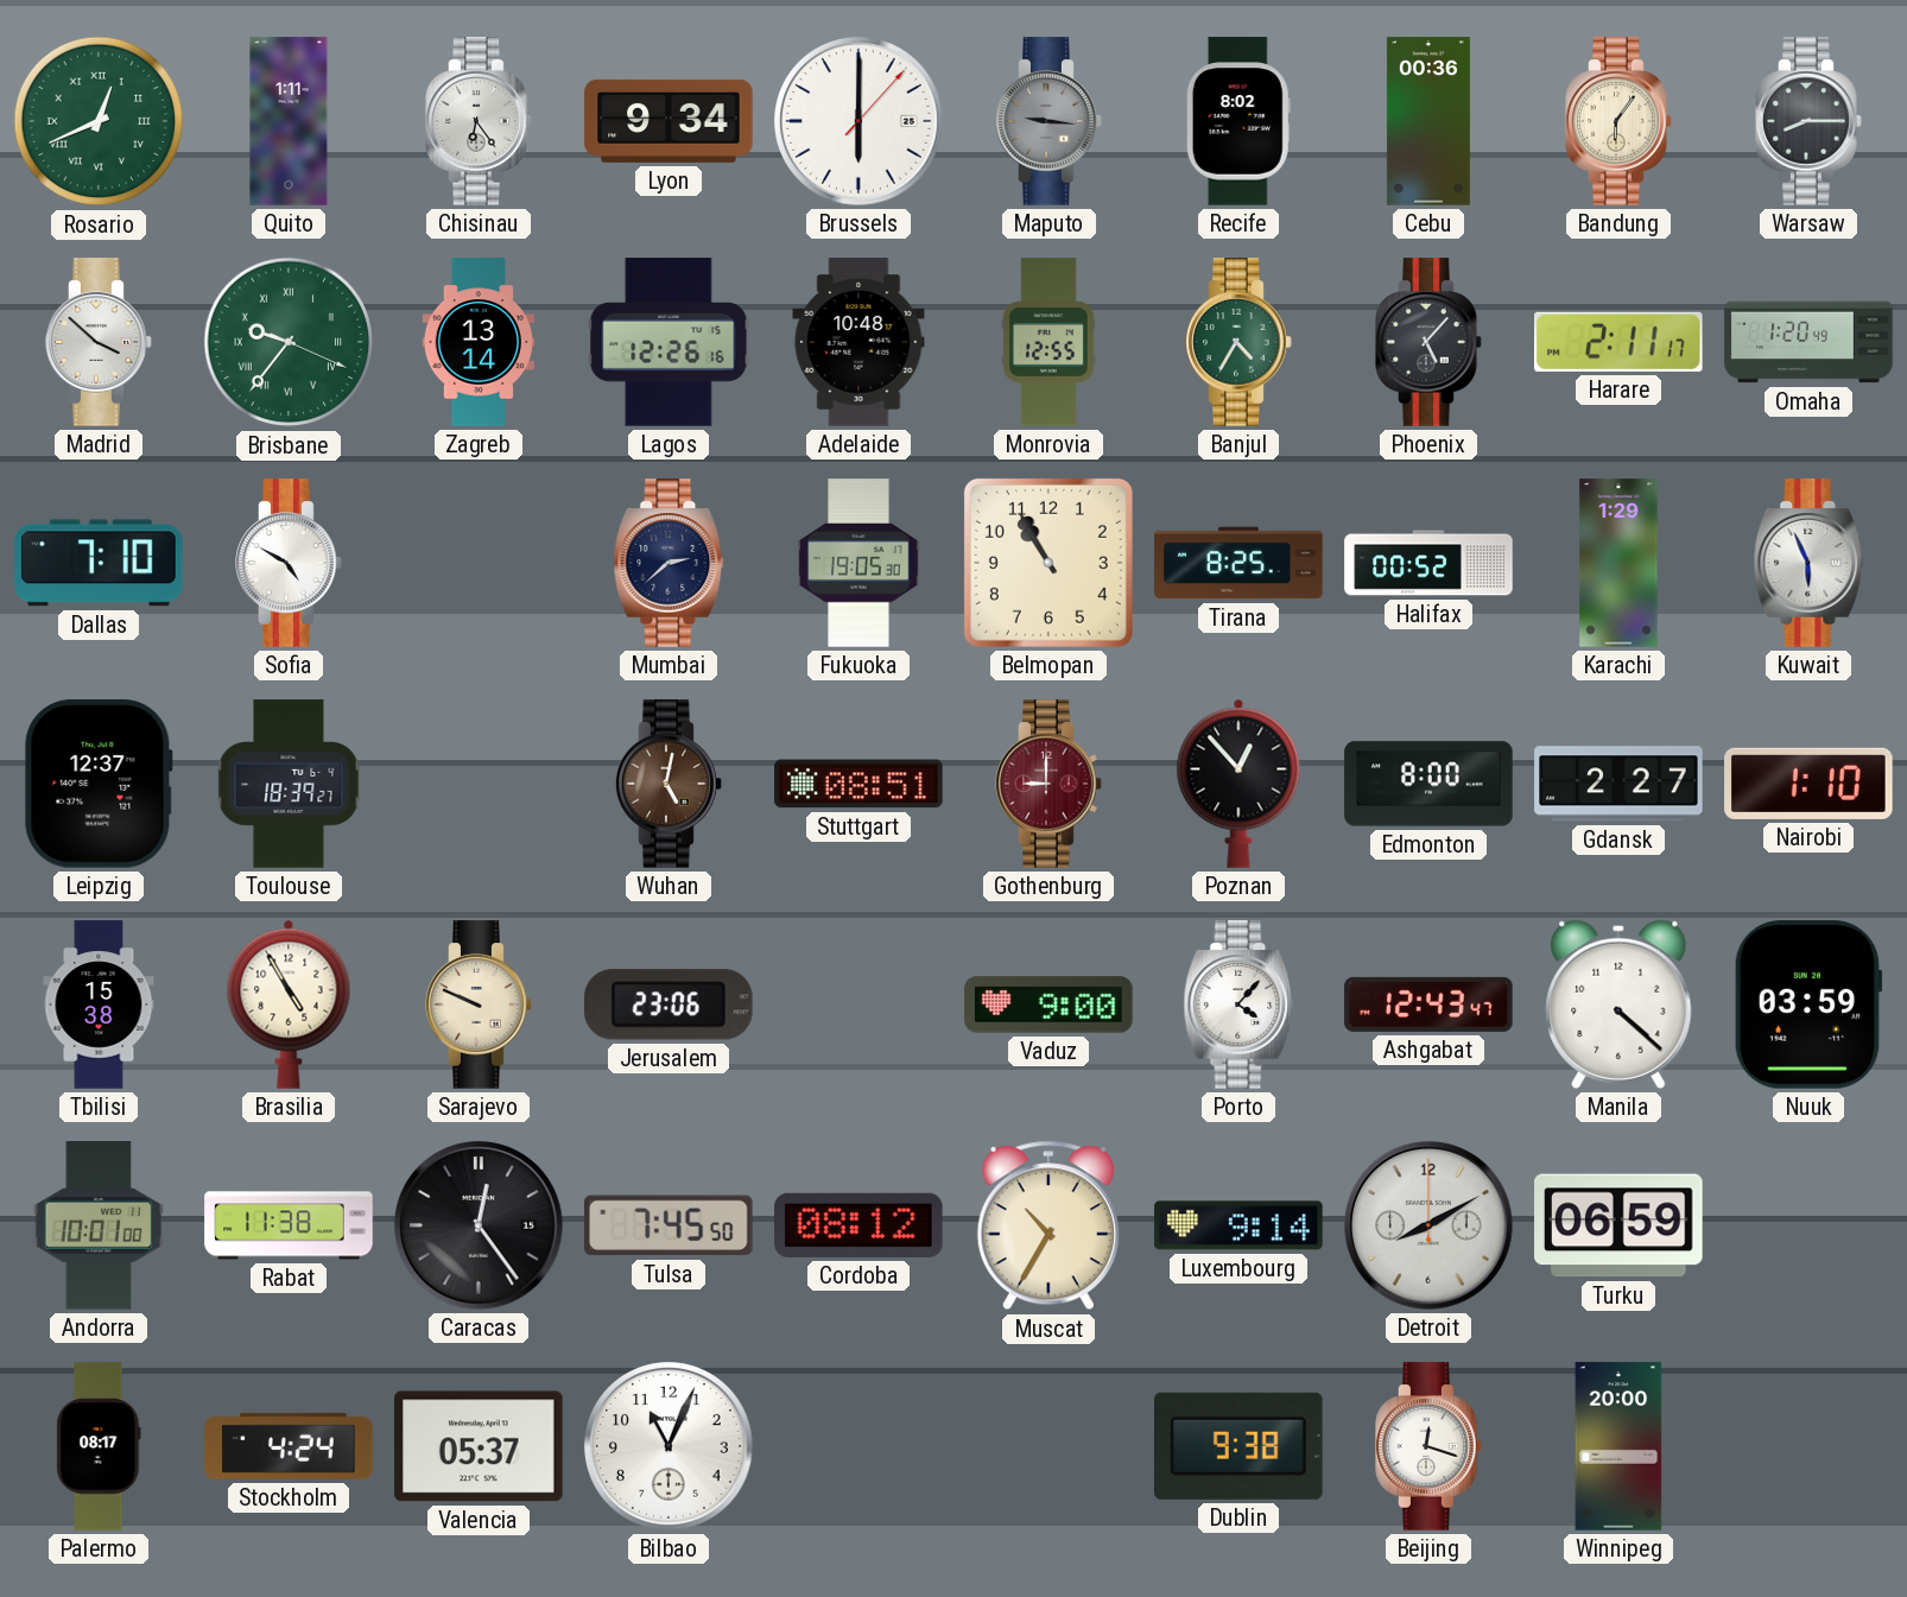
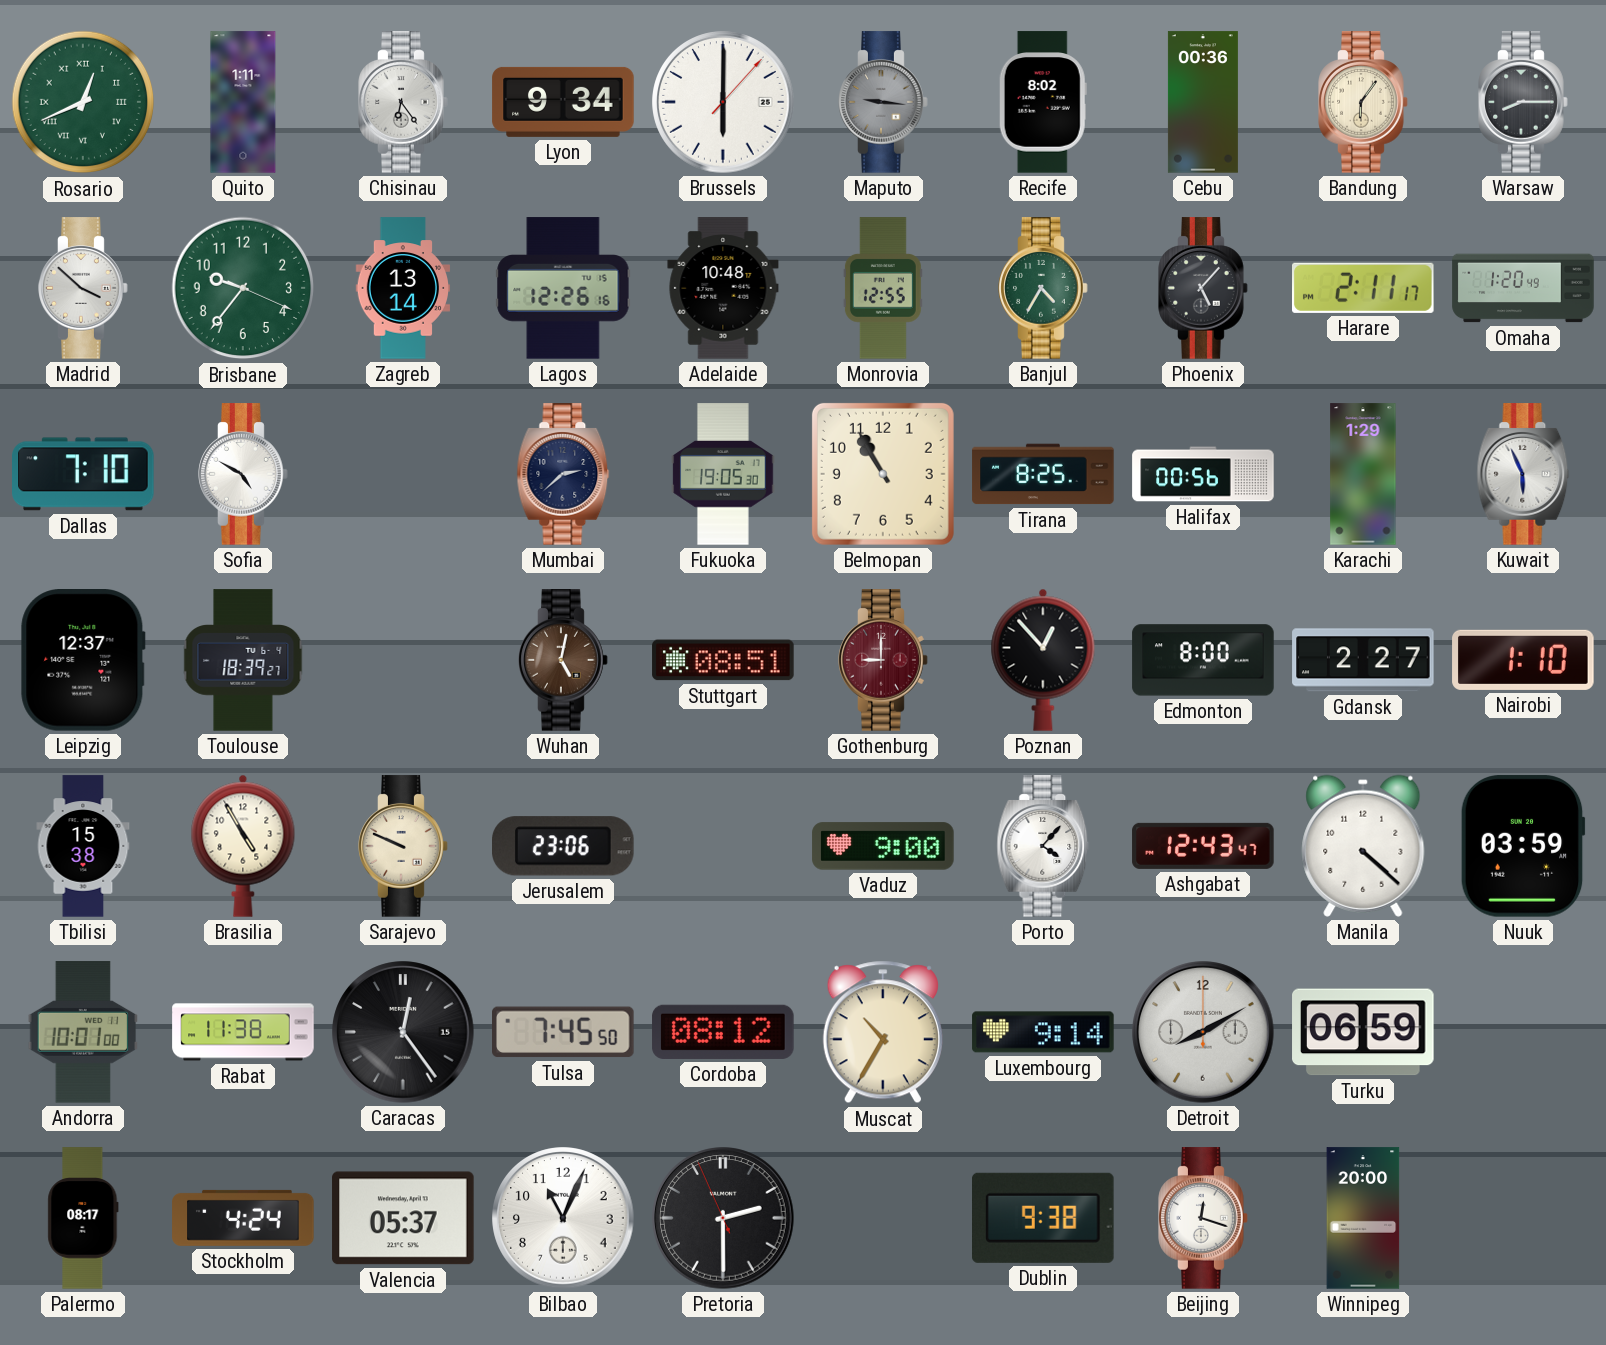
Brisbane numerals: Roman -> Arabic (243, 288)
Halifax: 00:52 -> 00:56 (1203, 474)
Pretoria: none -> 2:29 (723, 1218)
